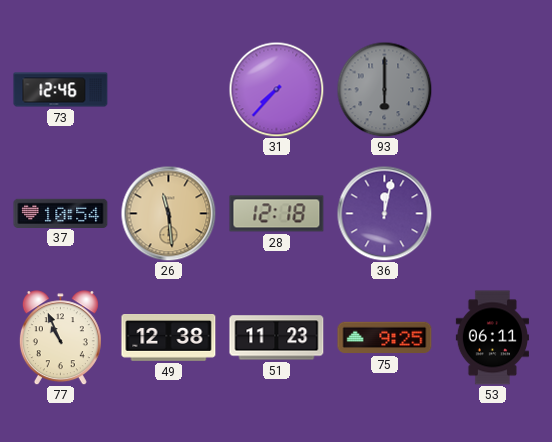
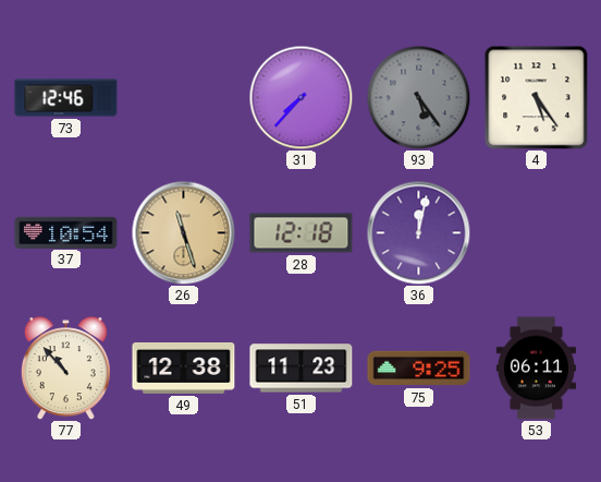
93: 6:00 -> 5:24 (418, 97)
4: none -> 5:24 (536, 97)
26: 11:29 -> 11:27 (183, 232)
77: 10:56 -> 10:53 (65, 369)
